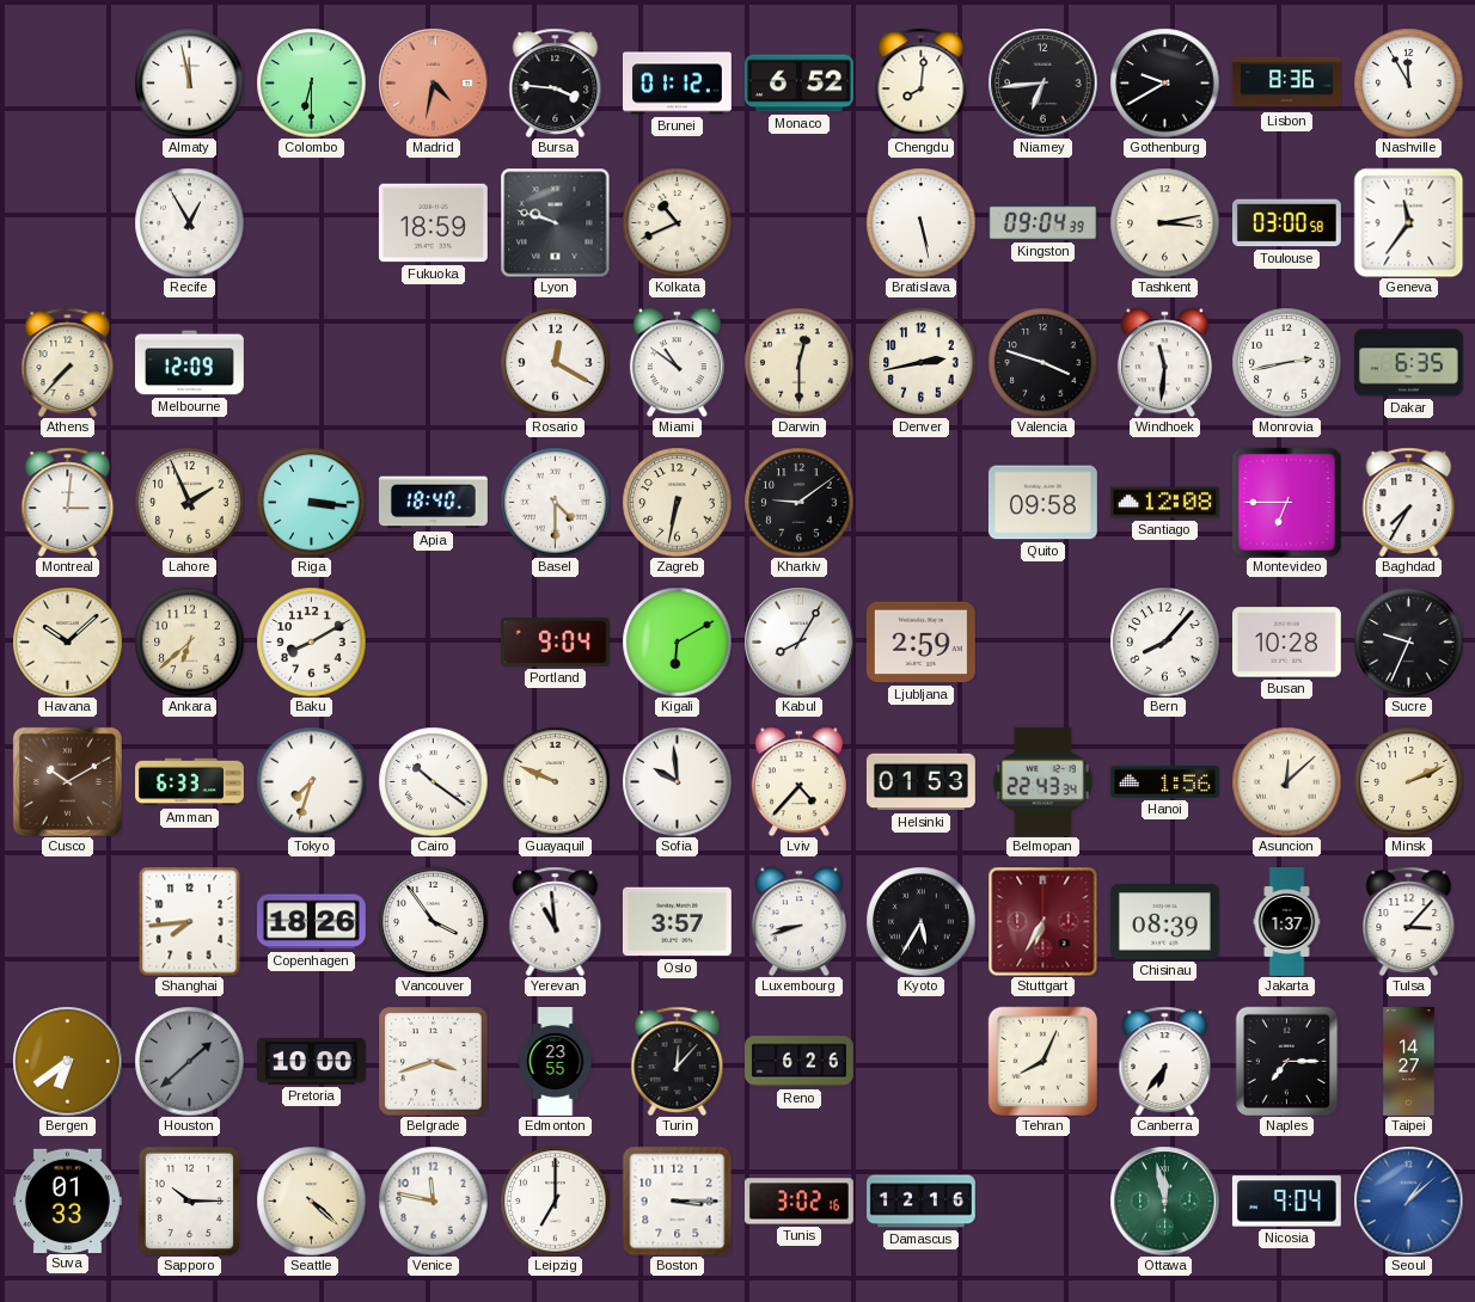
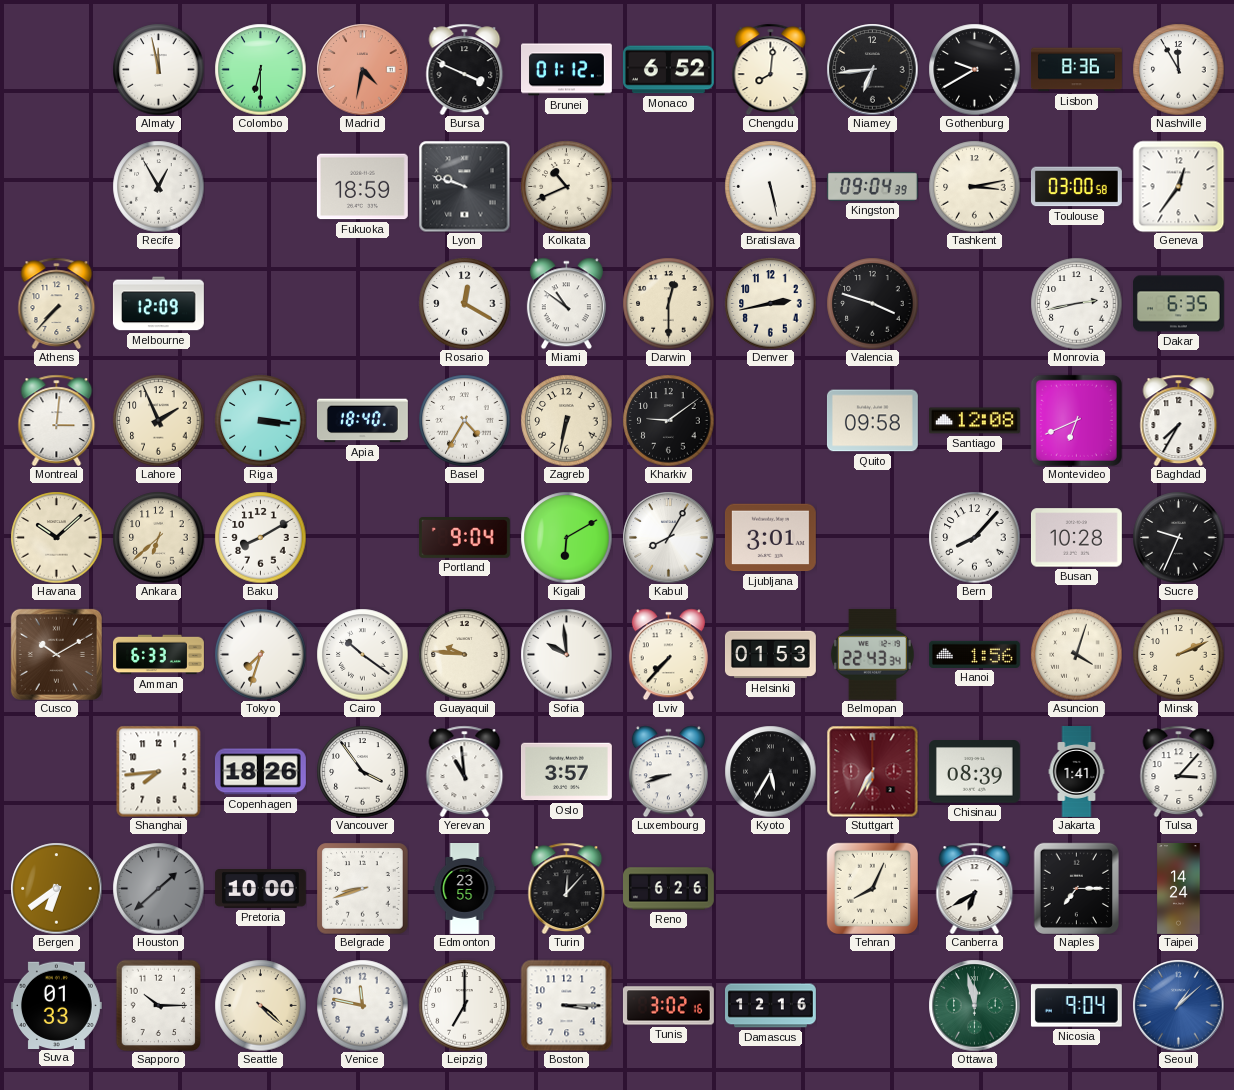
Bursa: 3:46 -> 3:49 (465, 69)
Geneva: 11:36 -> 12:36 (1178, 186)
Windhoek: 11:31 -> none (1164, 362)
Basel: 4:30 -> 4:35 (464, 420)
Montevideo: 6:45 -> 6:41 (1076, 420)
Ljubljana: 2:59 -> 3:01 (770, 538)
Guayaquil: 9:49 -> 9:46 (464, 654)
Lviv: 4:37 -> 7:37 (668, 654)
Asuncion: 12:08 -> 4:03 (1076, 654)
Jakarta: 1:37 -> 1:41 (1077, 772)
Belgrade: 3:42 -> 8:42 (362, 888)
Canberra: 6:36 -> 6:40 (975, 888)
Taipei: 14:27 -> 14:24 (1179, 889)
